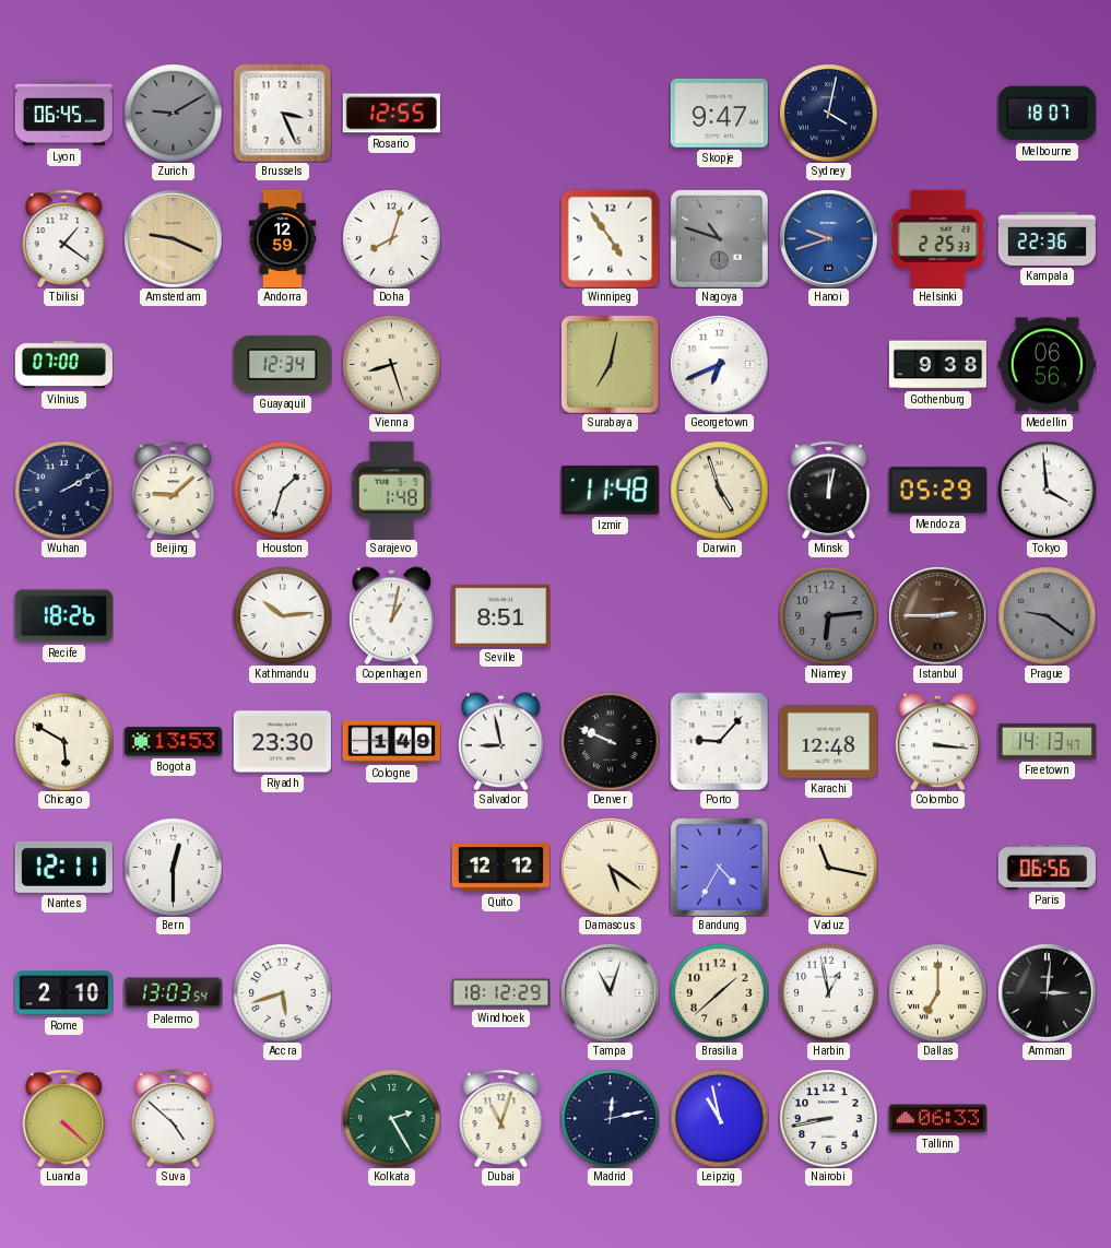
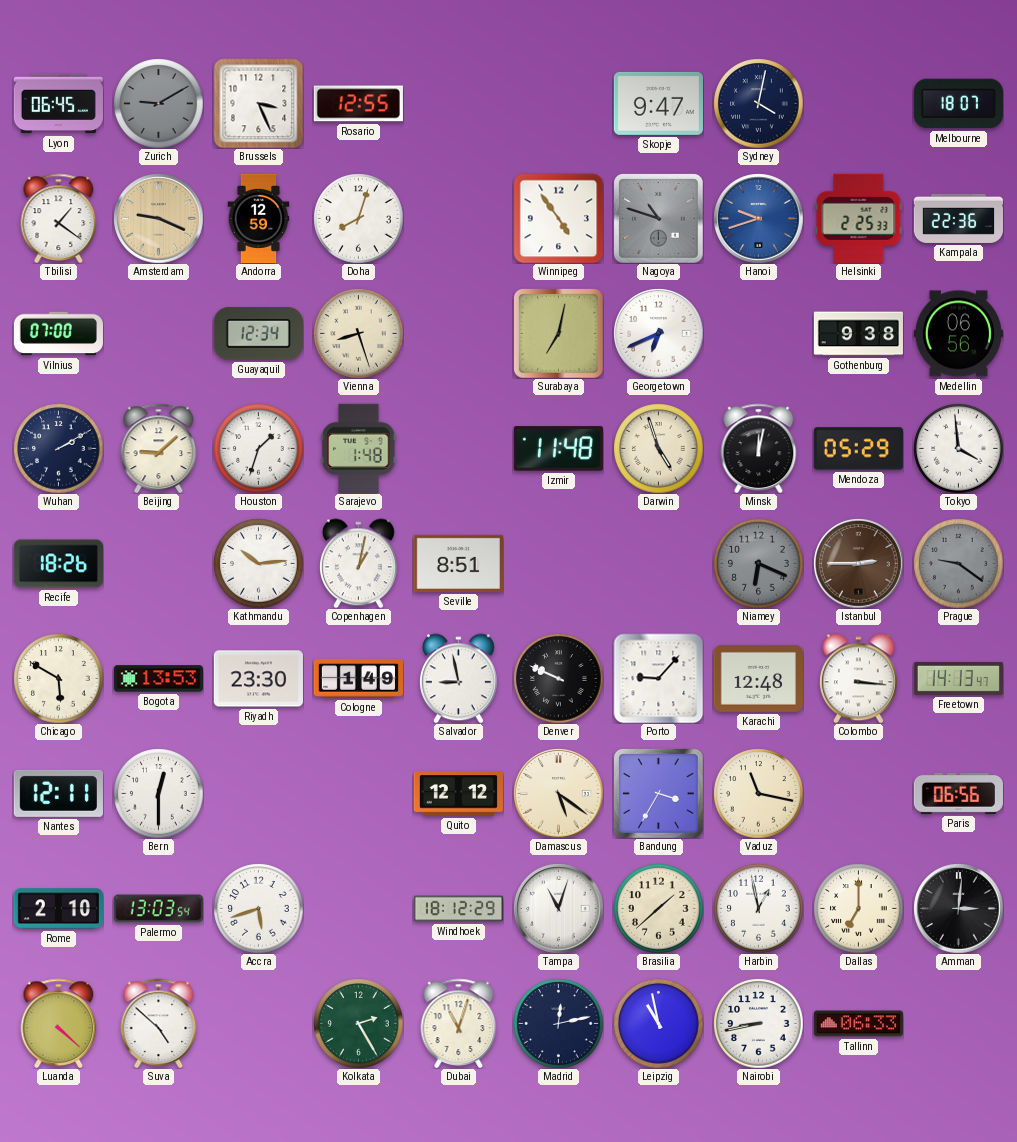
Niamey: 6:14 -> 6:19 (758, 563)
Bandung: 4:35 -> 3:35 (658, 793)
